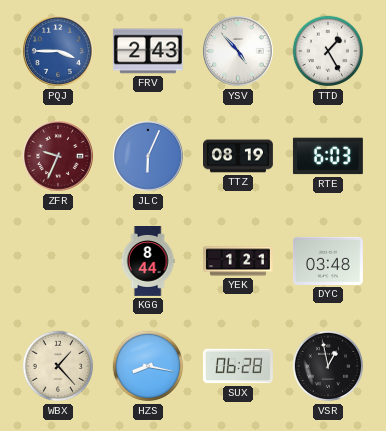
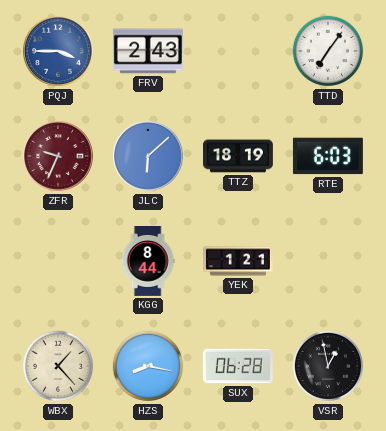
YSV: 4:53 -> none (239, 52)
TTD: 1:25 -> 7:06 (328, 51)
JLC: 6:04 -> 6:08 (149, 157)
TTZ: 08:19 -> 18:19 (239, 156)
DYC: 03:48 -> none (328, 261)
